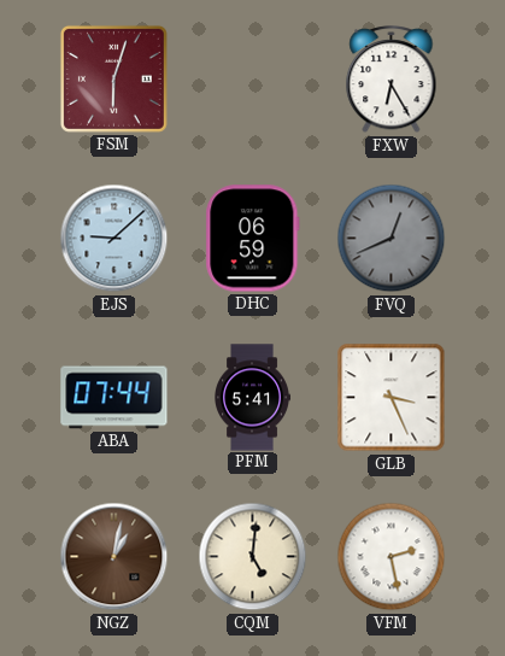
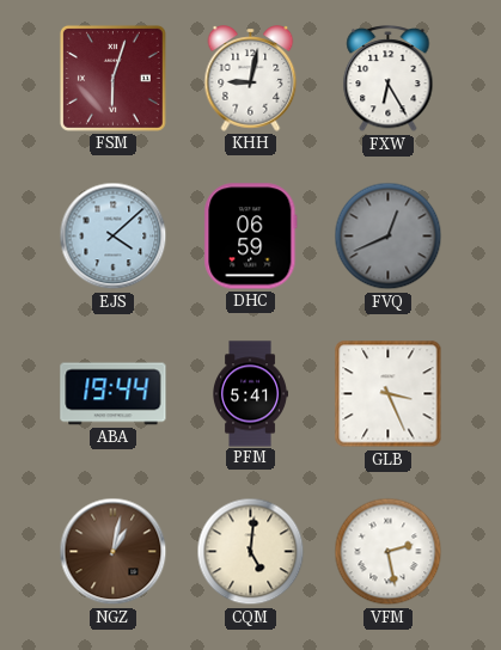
KHH: none -> 9:02 (251, 79)
EJS: 9:08 -> 4:08 (114, 237)
ABA: 07:44 -> 19:44 (114, 394)
